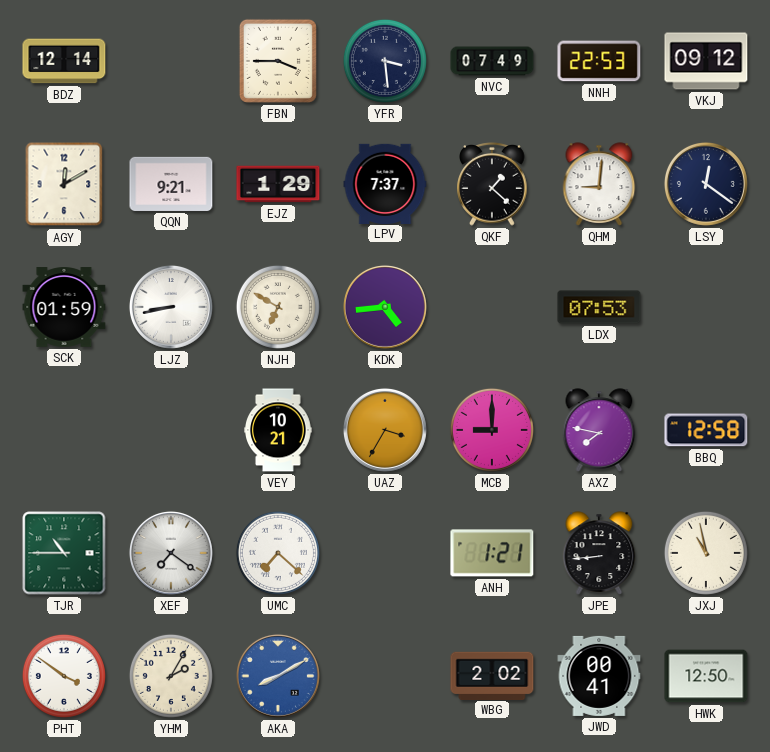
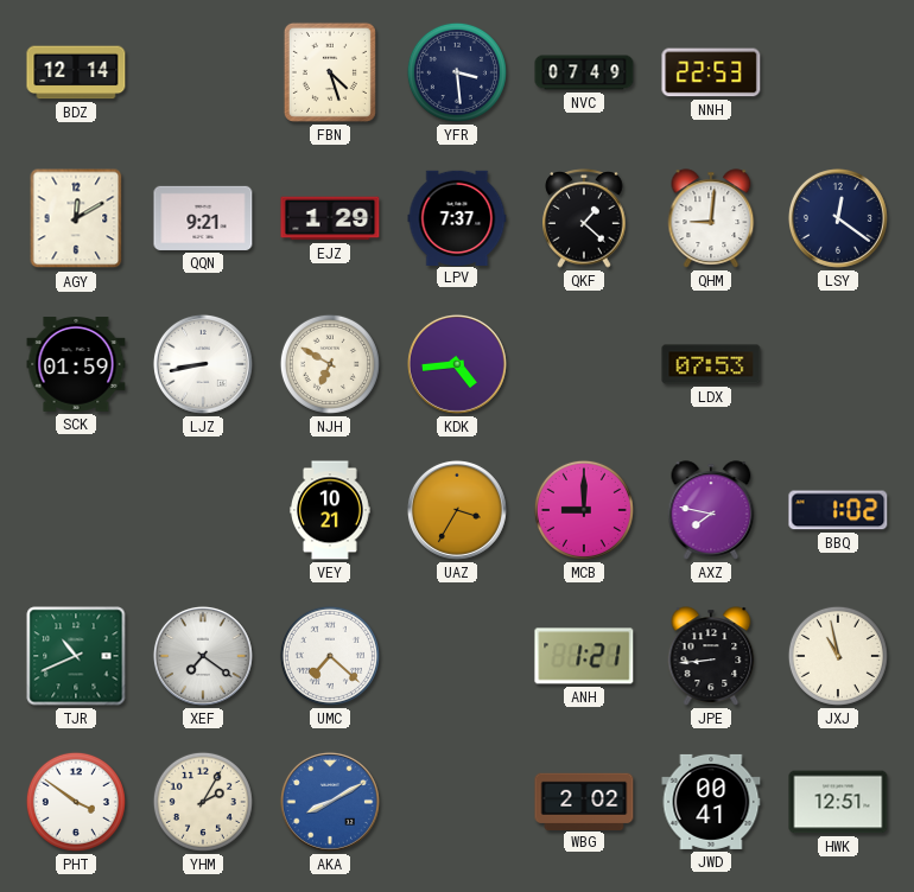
FBN: 3:45 -> 4:27 (330, 72)
VKJ: 09:12 -> none (706, 61)
BBQ: 12:58 -> 1:02 (838, 510)
TJR: 10:45 -> 10:41 (76, 656)
HWK: 12:50 -> 12:51 (838, 802)
